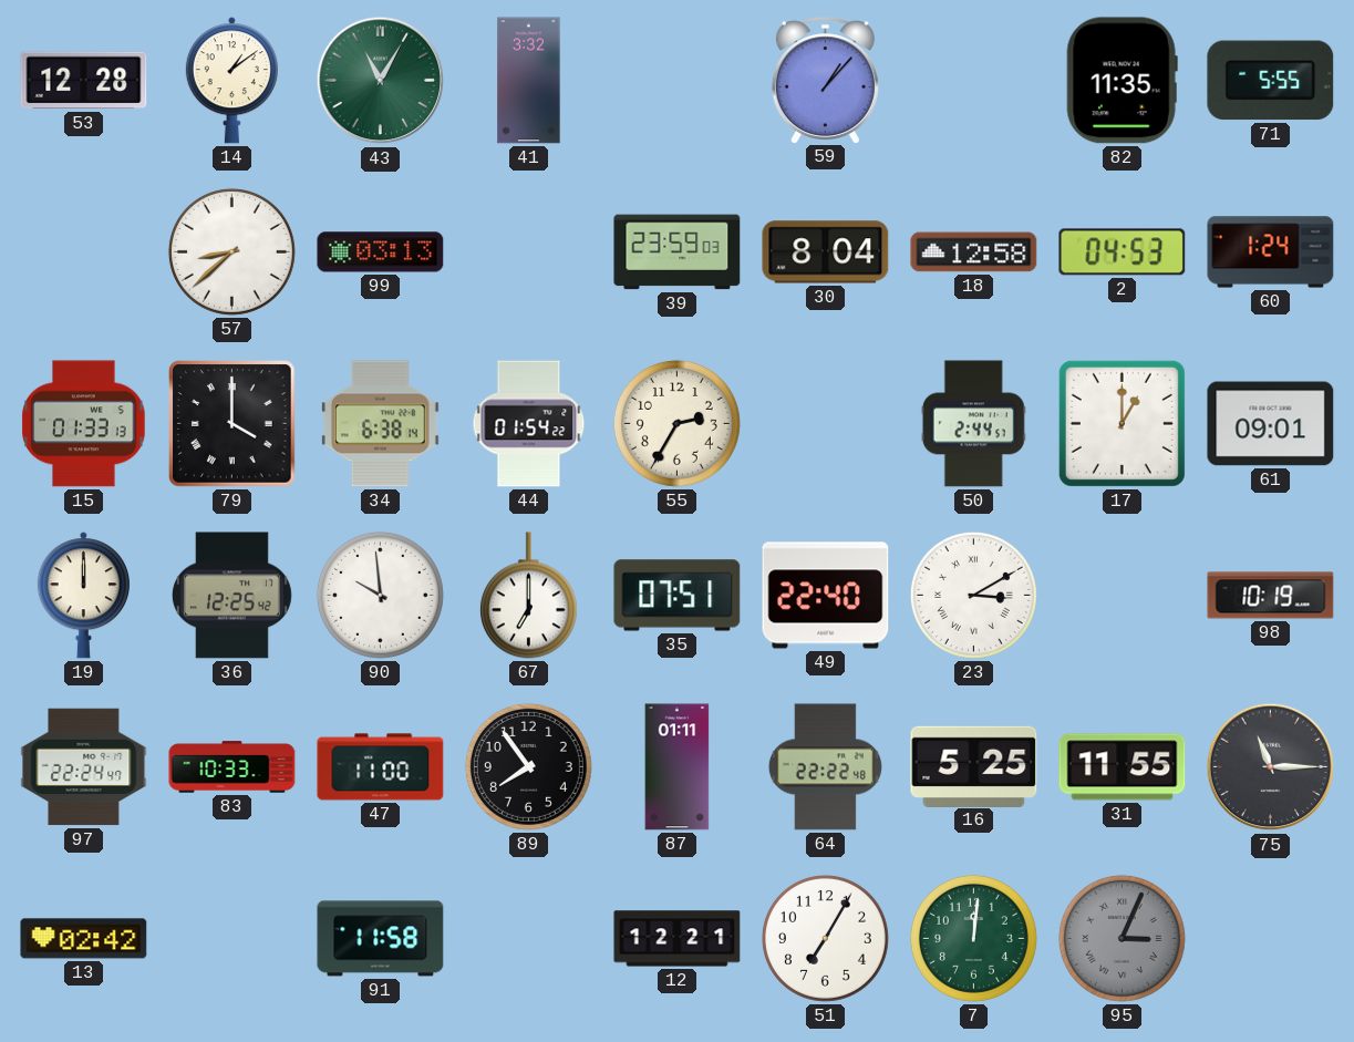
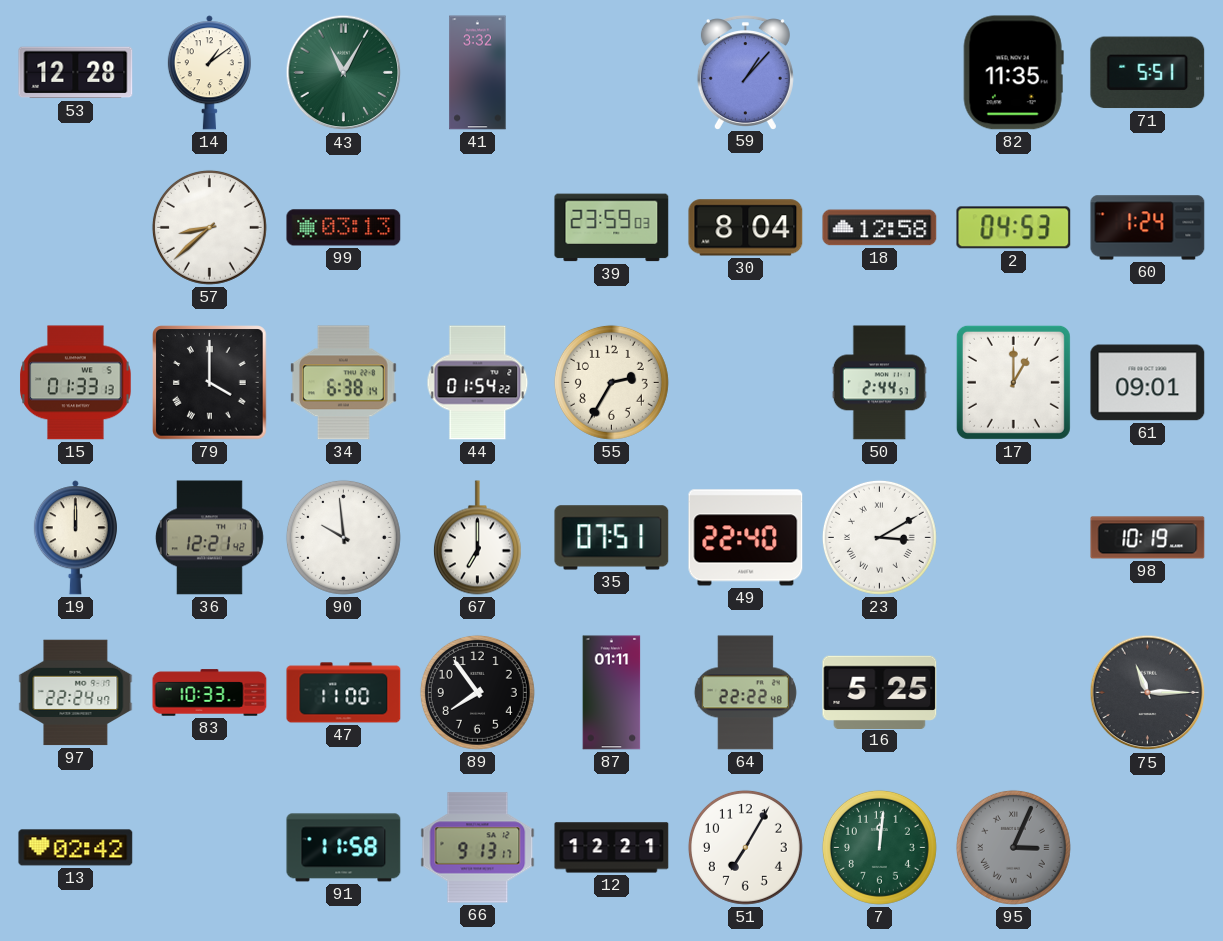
71: 5:55 -> 5:51 (1148, 73)
36: 12:25 -> 12:21 (209, 538)
31: 11:55 -> none (1123, 767)
66: none -> 9:13 (478, 848)
